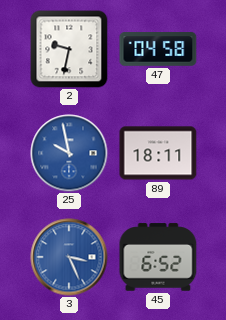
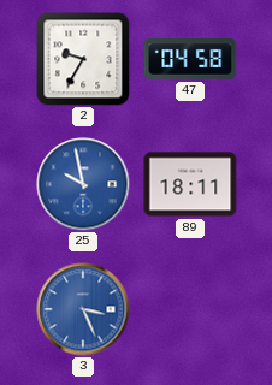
2: 9:32 -> 9:35 (83, 59)
45: 6:52 -> none (158, 257)
